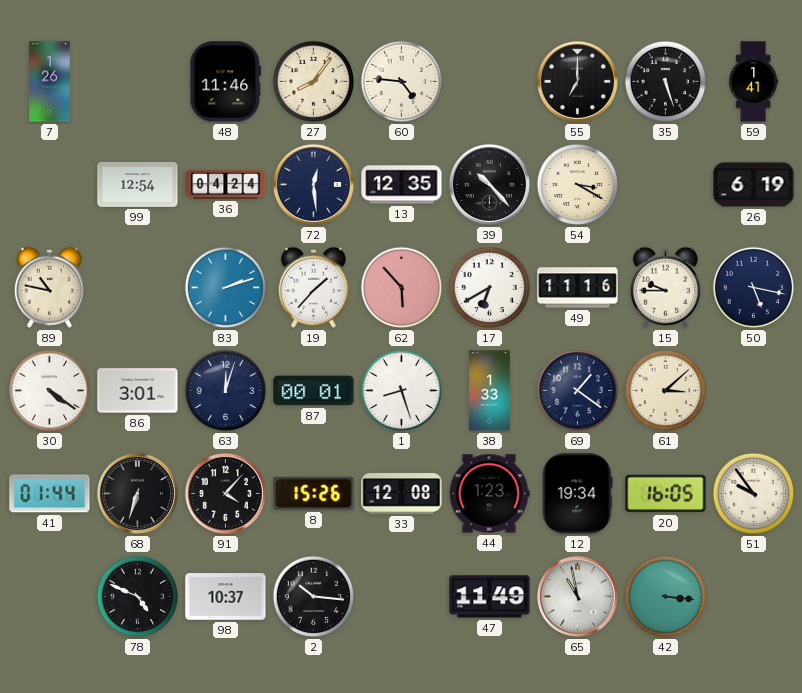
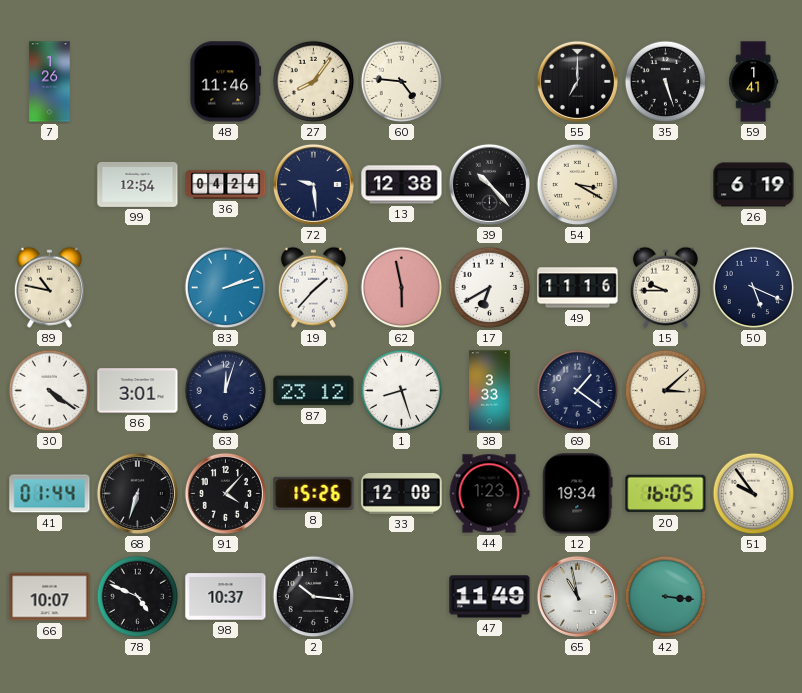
72: 12:29 -> 9:29 (313, 184)
13: 12:35 -> 12:38 (402, 185)
62: 5:53 -> 5:58 (402, 288)
50: 5:17 -> 5:19 (754, 288)
87: 00:01 -> 23:12 (314, 391)
38: 1:33 -> 3:33 (490, 391)
66: none -> 10:07 (50, 597)
